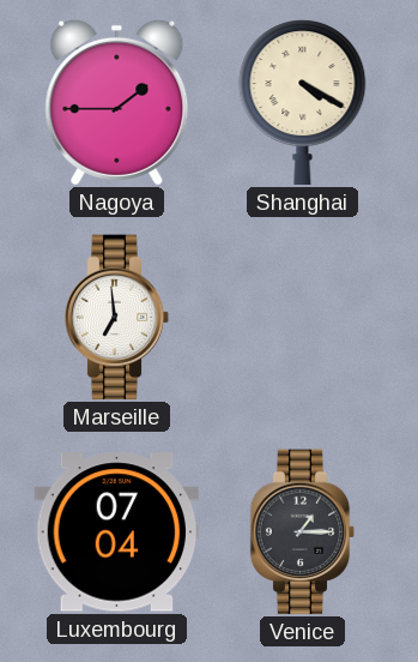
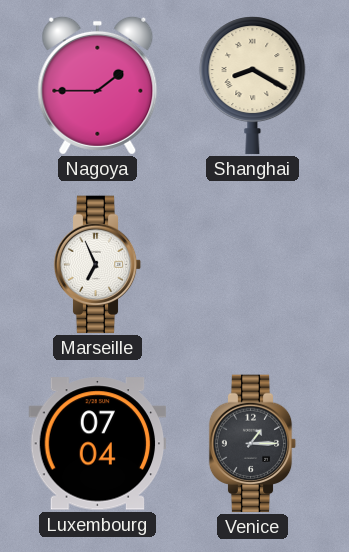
Shanghai: 4:20 -> 8:20 (253, 86)
Marseille: 6:59 -> 6:56 (98, 265)
